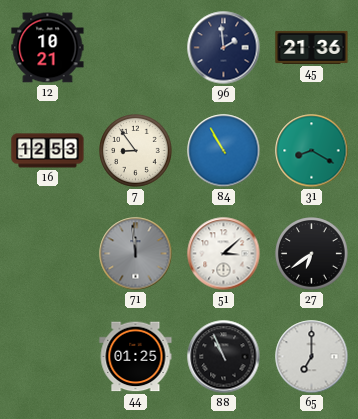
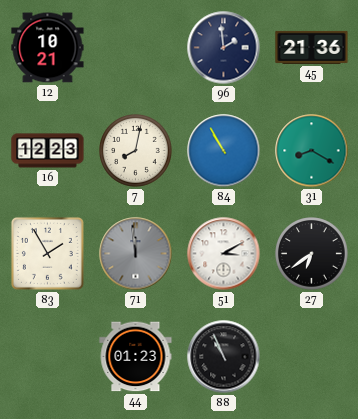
16: 12:53 -> 12:23 (48, 151)
7: 8:54 -> 8:02 (136, 151)
83: none -> 1:55 (47, 253)
51: 3:08 -> 3:10 (224, 254)
44: 01:25 -> 01:23 (136, 357)
65: 7:00 -> none (312, 357)
